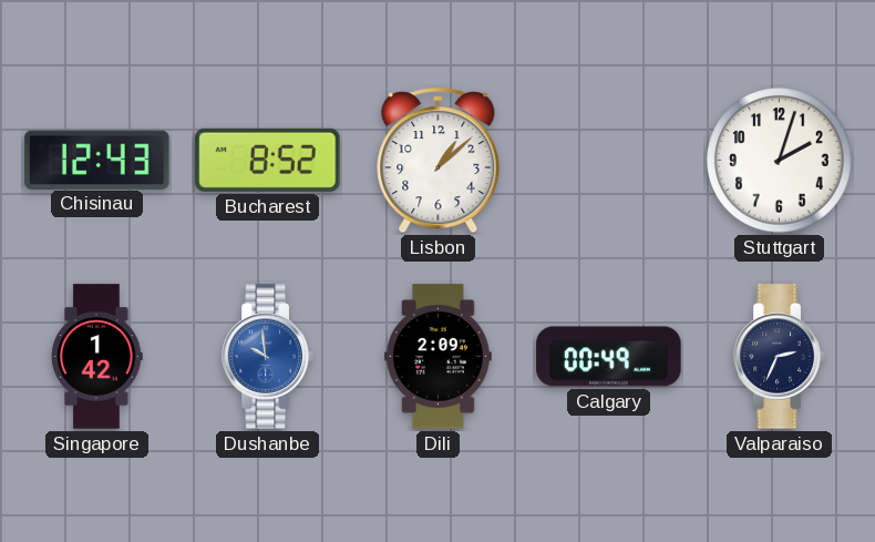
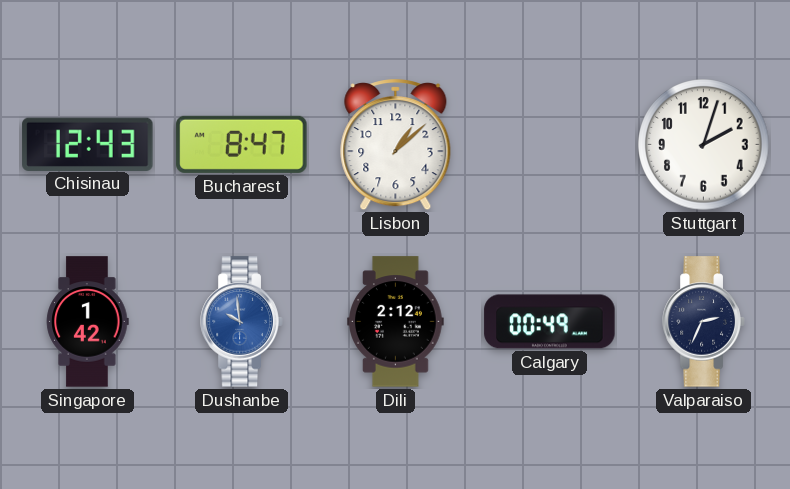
Bucharest: 8:52 -> 8:47 (242, 144)
Dili: 2:09 -> 2:12 (396, 322)
